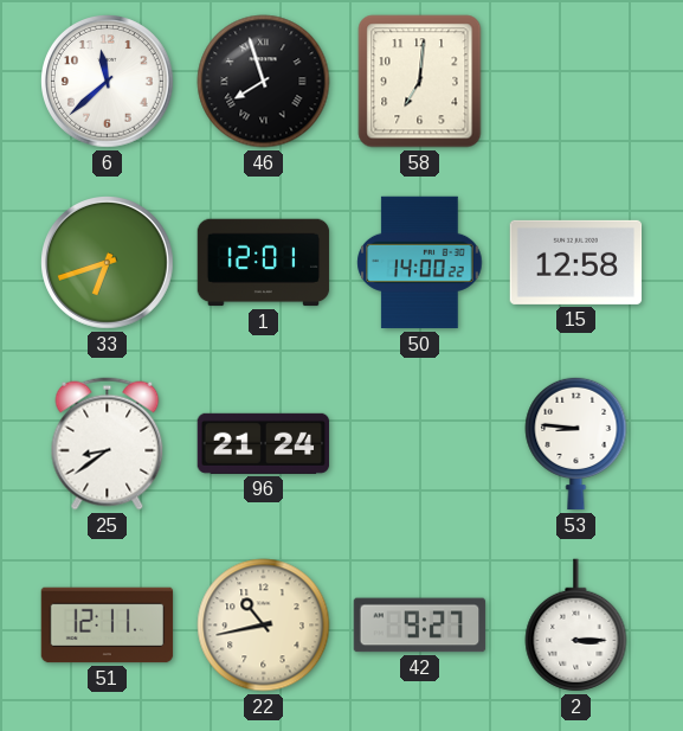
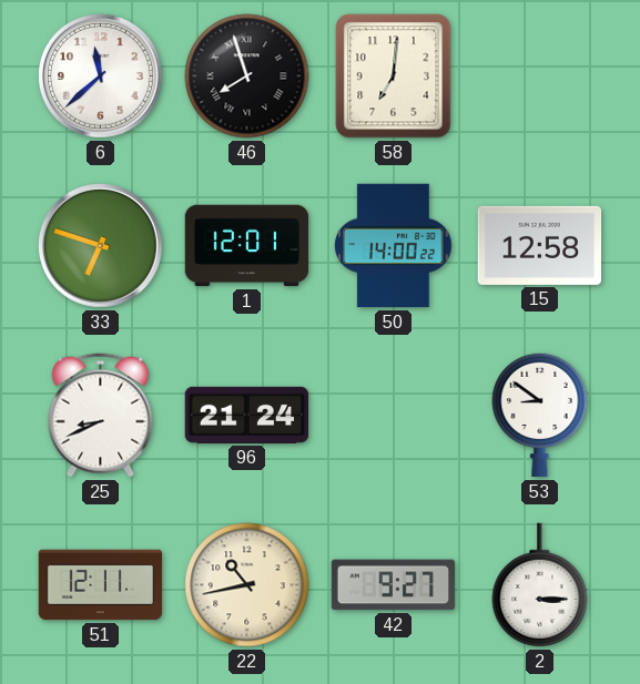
33: 6:42 -> 6:48 (101, 246)
25: 8:39 -> 8:41 (101, 416)
53: 8:46 -> 8:51 (540, 415)
